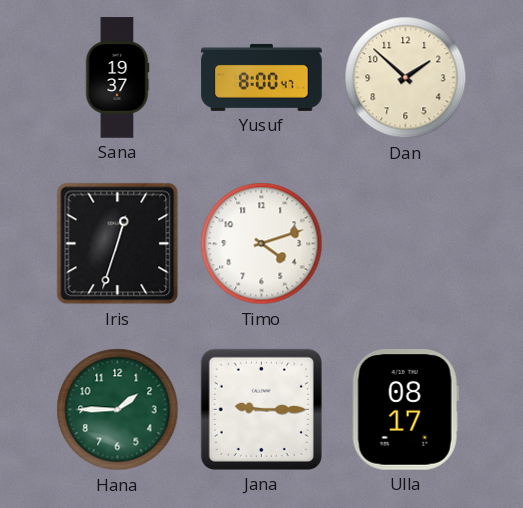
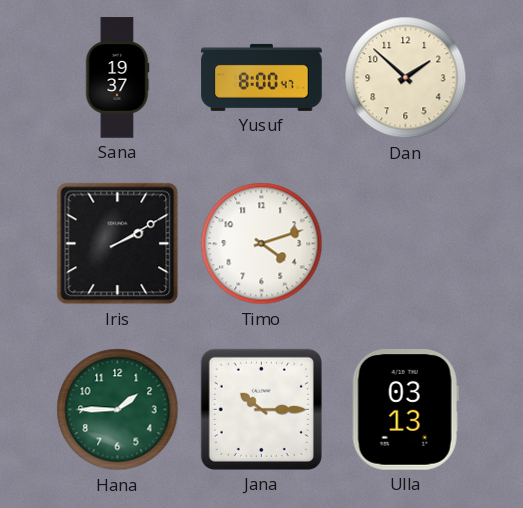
Iris: 12:33 -> 2:10 (118, 244)
Jana: 9:15 -> 10:15 (261, 409)
Ulla: 08:17 -> 03:13 (405, 410)
